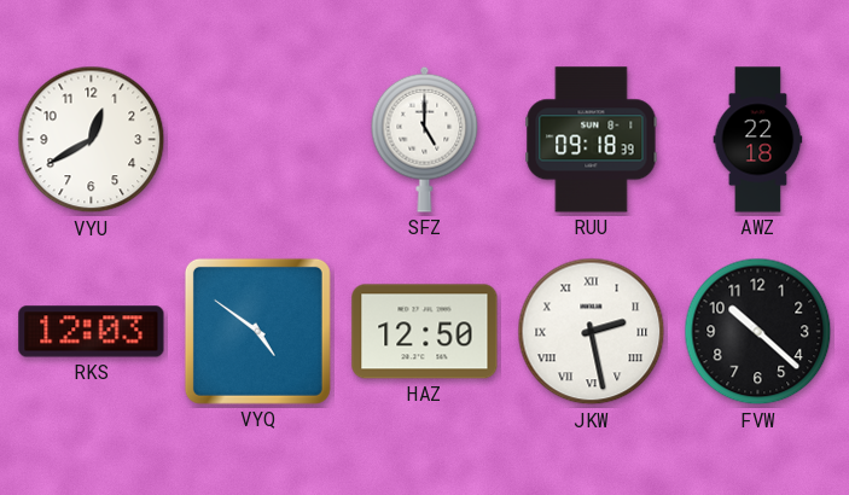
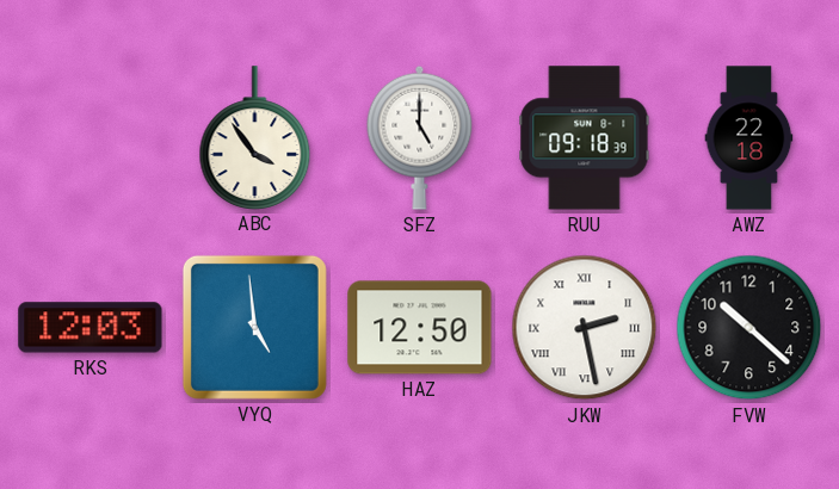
VYU: 12:40 -> none (92, 140)
ABC: none -> 3:54 (255, 137)
VYQ: 4:51 -> 4:59 (254, 327)
